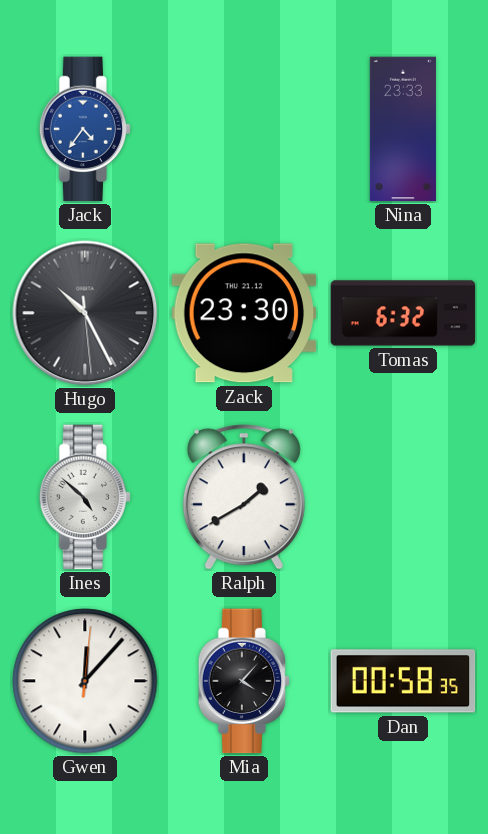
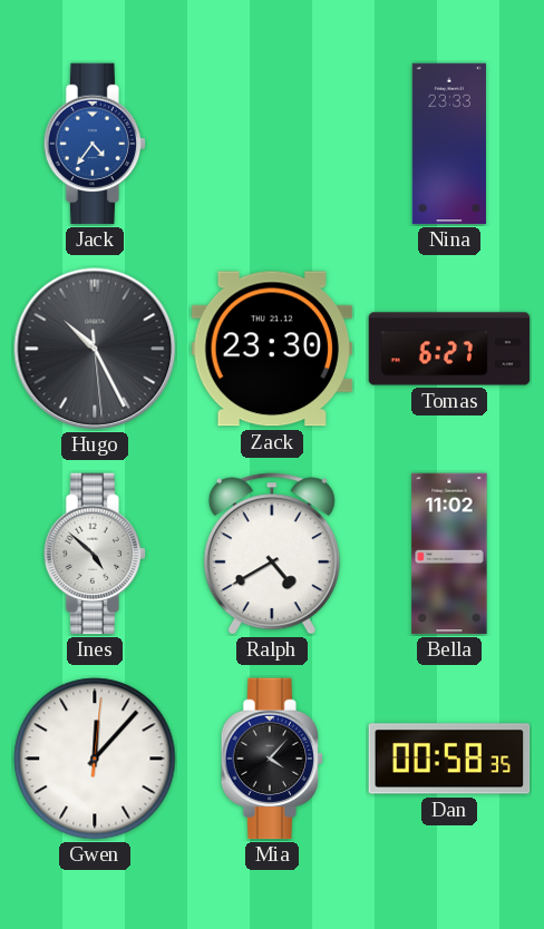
Tomas: 6:32 -> 6:27 (449, 349)
Ralph: 1:40 -> 4:40 (272, 554)
Bella: none -> 11:02 (449, 554)
